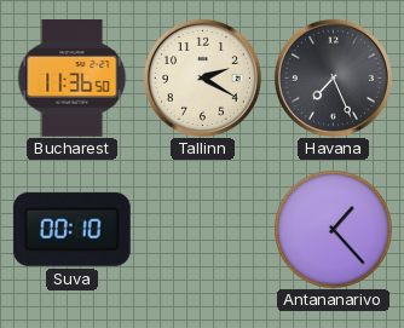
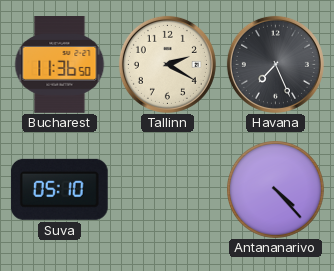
Suva: 00:10 -> 05:10 (59, 189)
Antananarivo: 1:23 -> 4:23 (276, 190)
